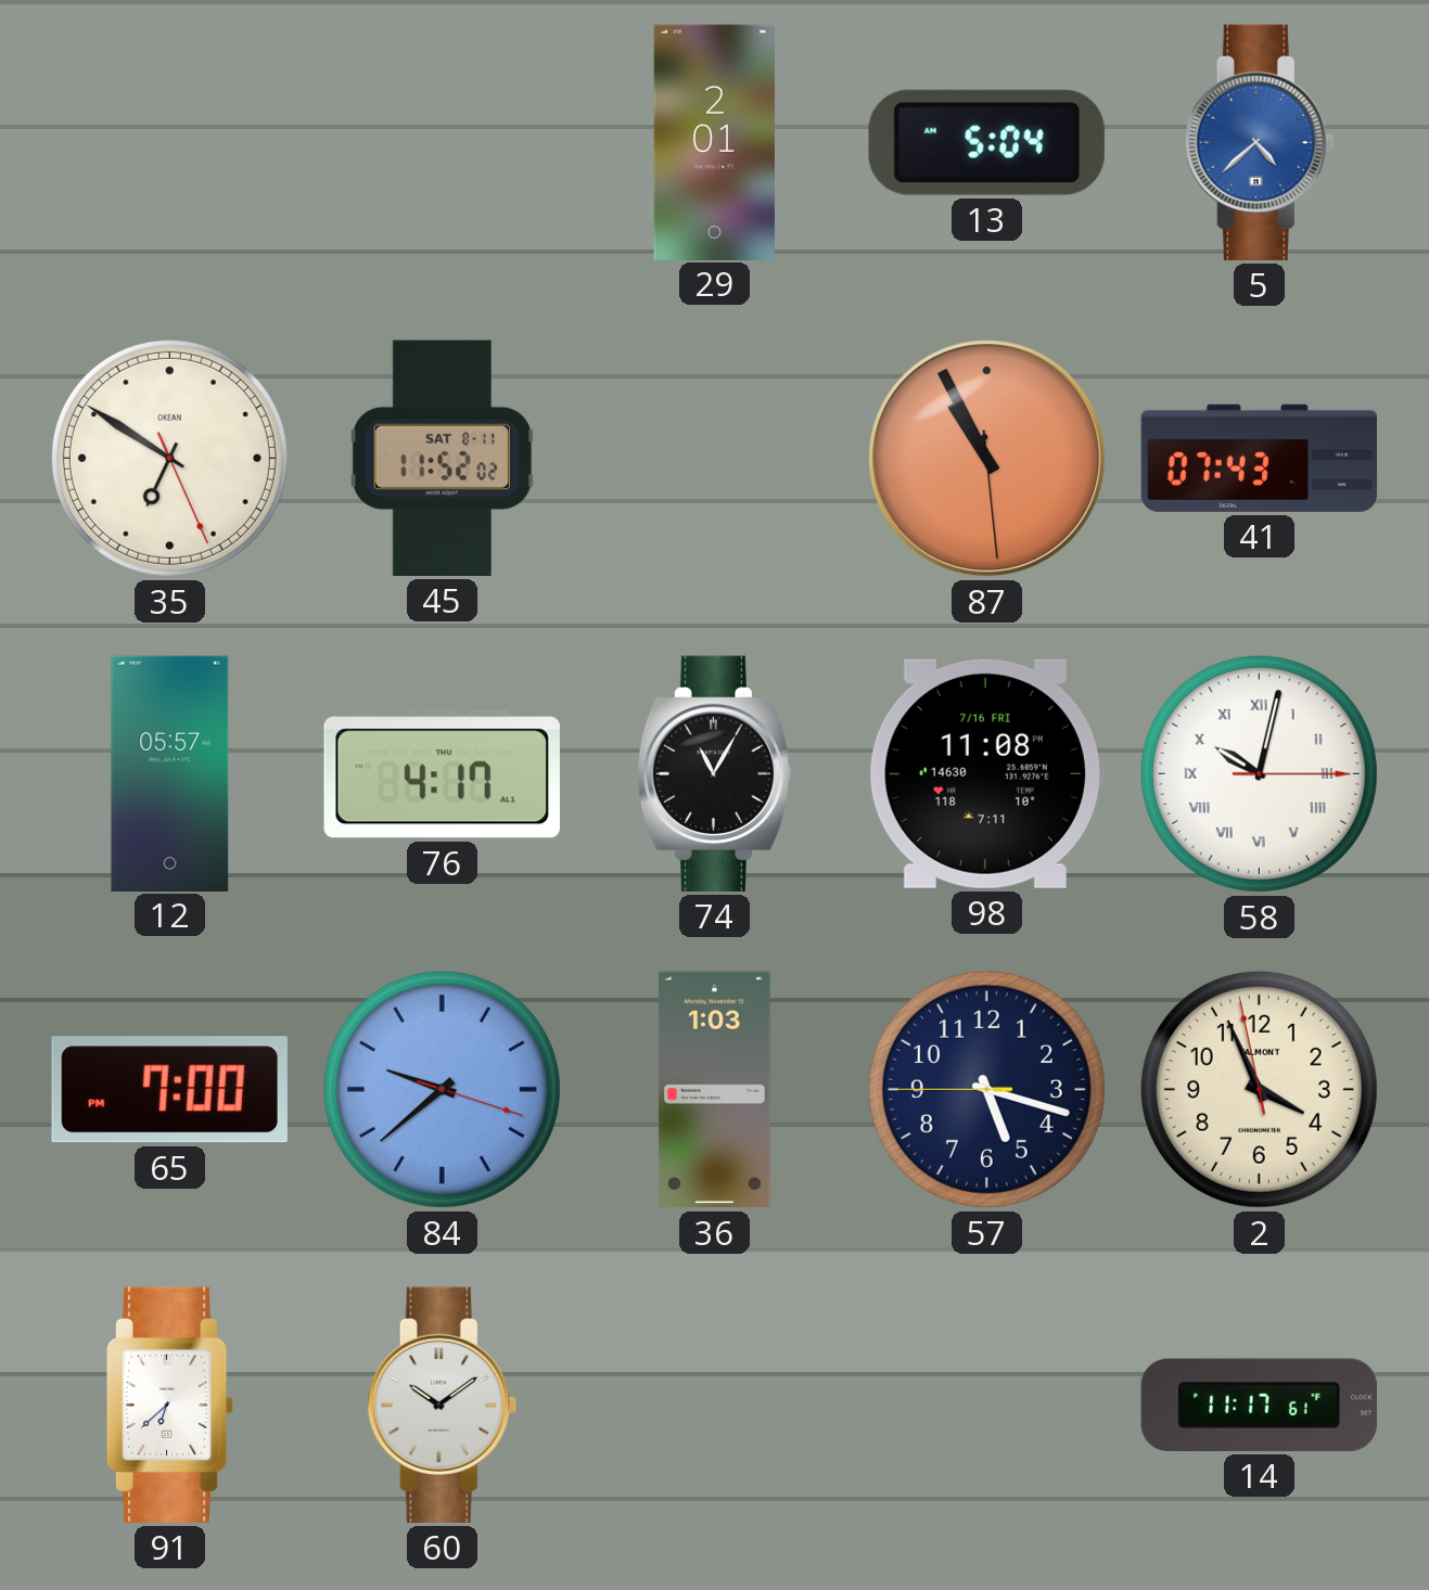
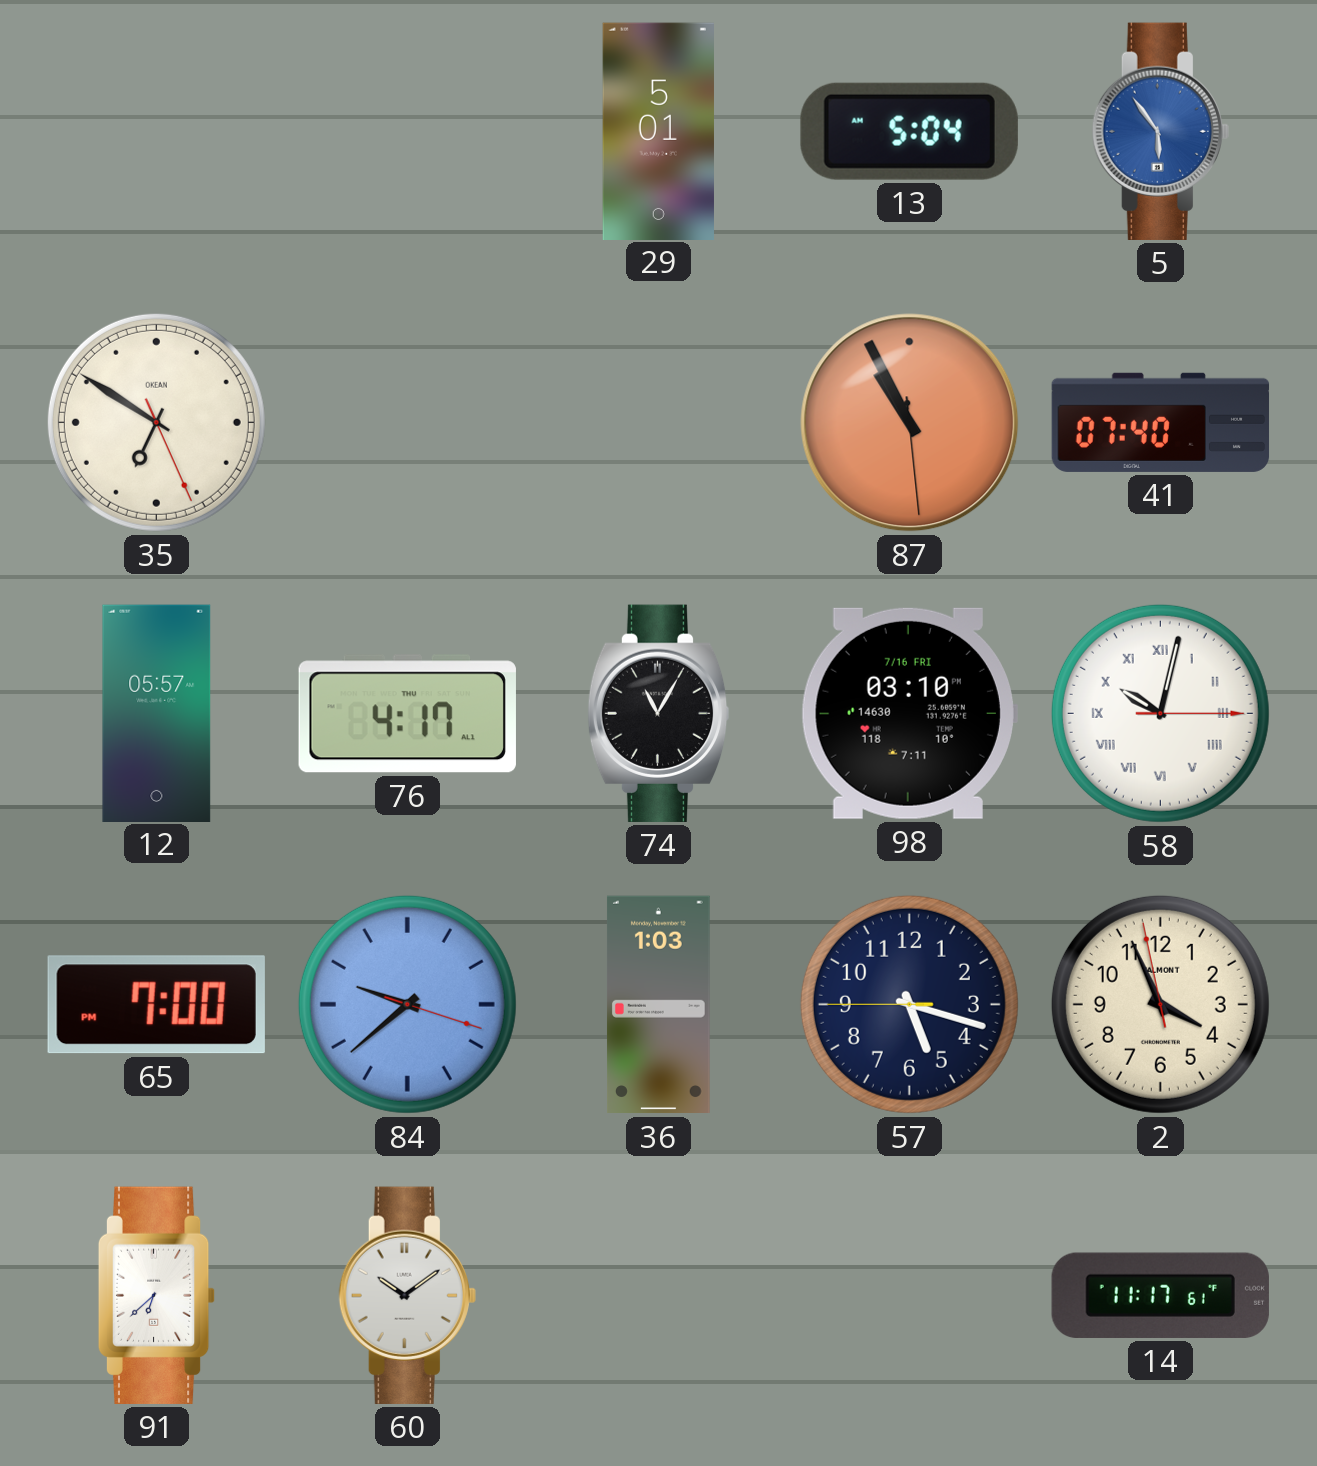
29: 2:01 -> 5:01 (658, 131)
5: 4:38 -> 5:54 (1160, 131)
45: 11:52 -> none (442, 458)
41: 07:43 -> 07:40 (1161, 422)
98: 11:08 -> 03:10 (909, 713)
